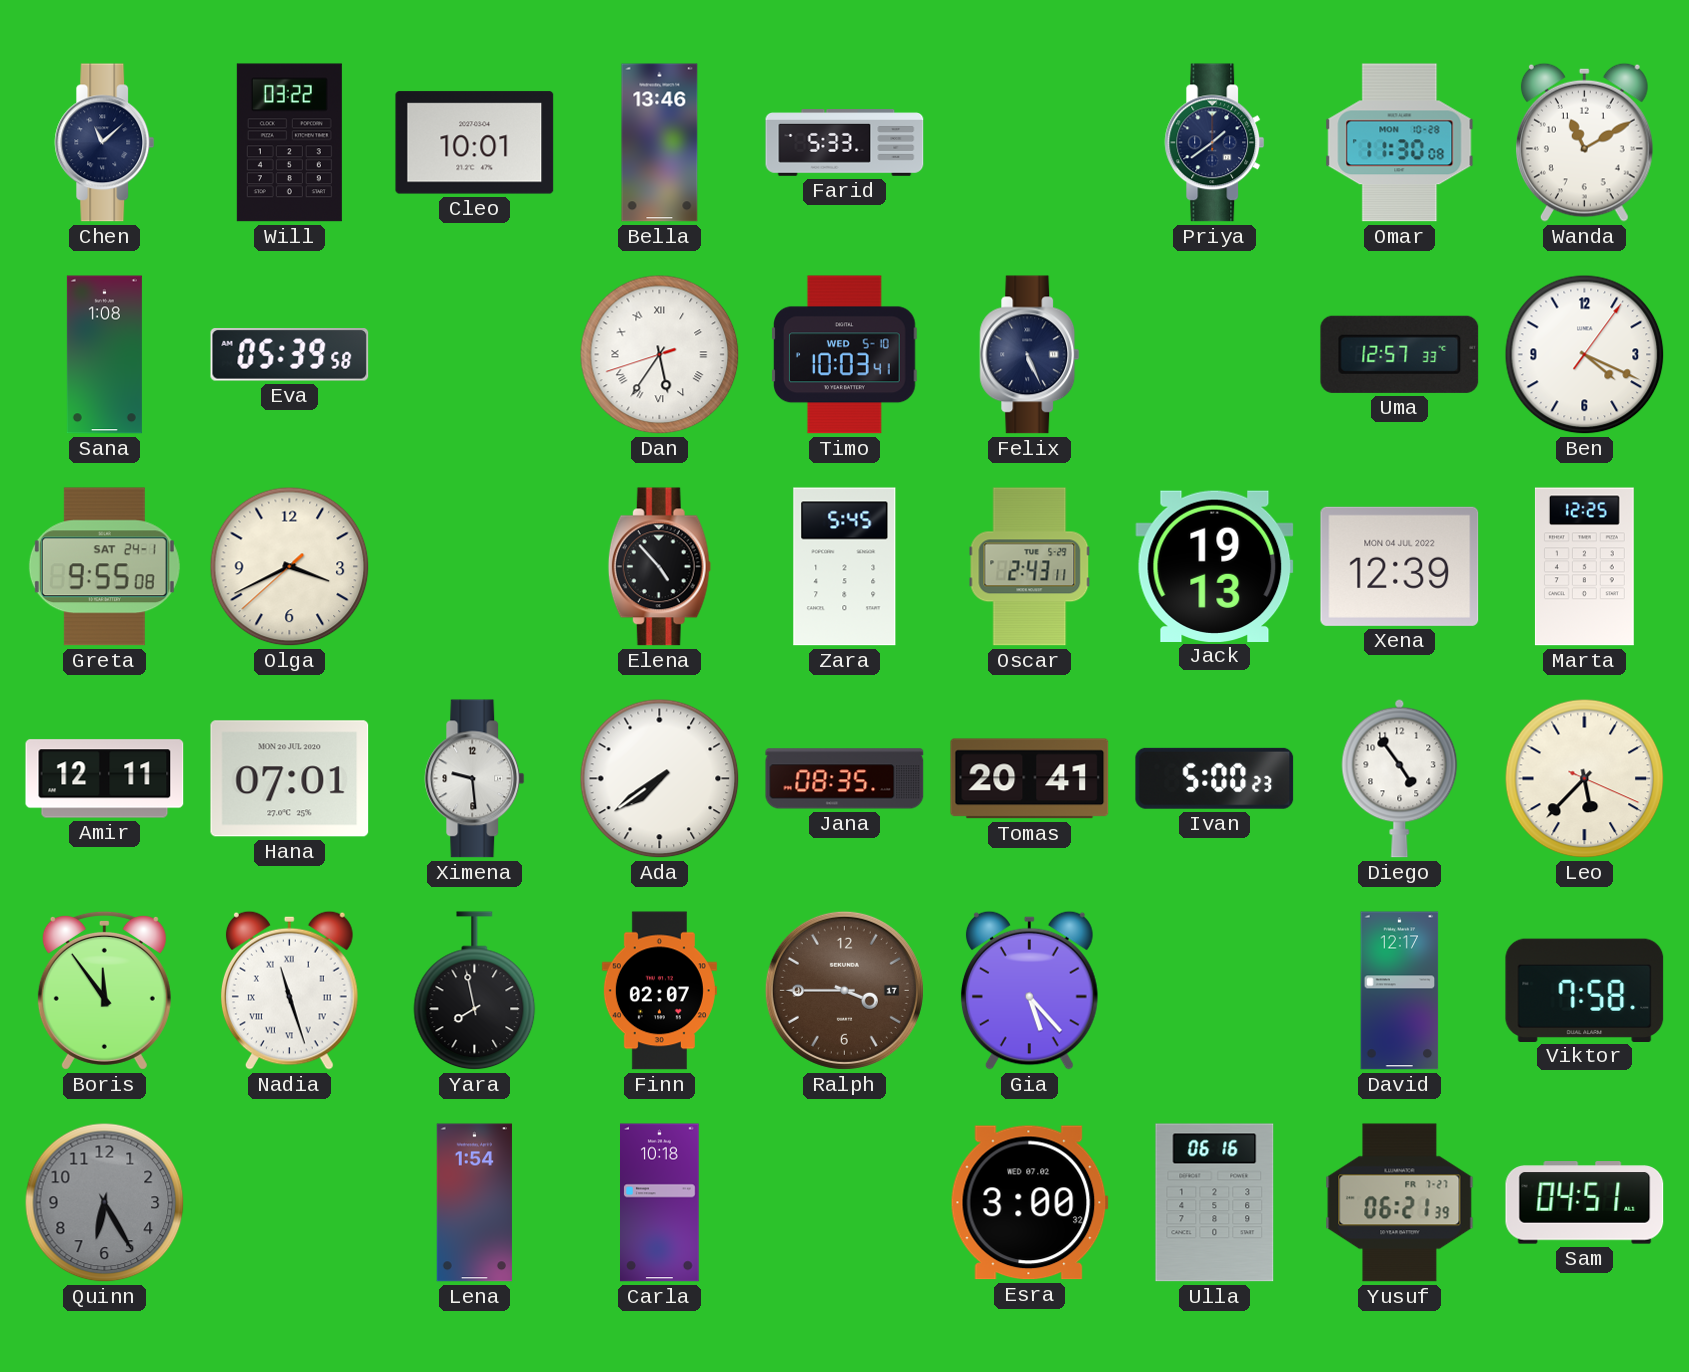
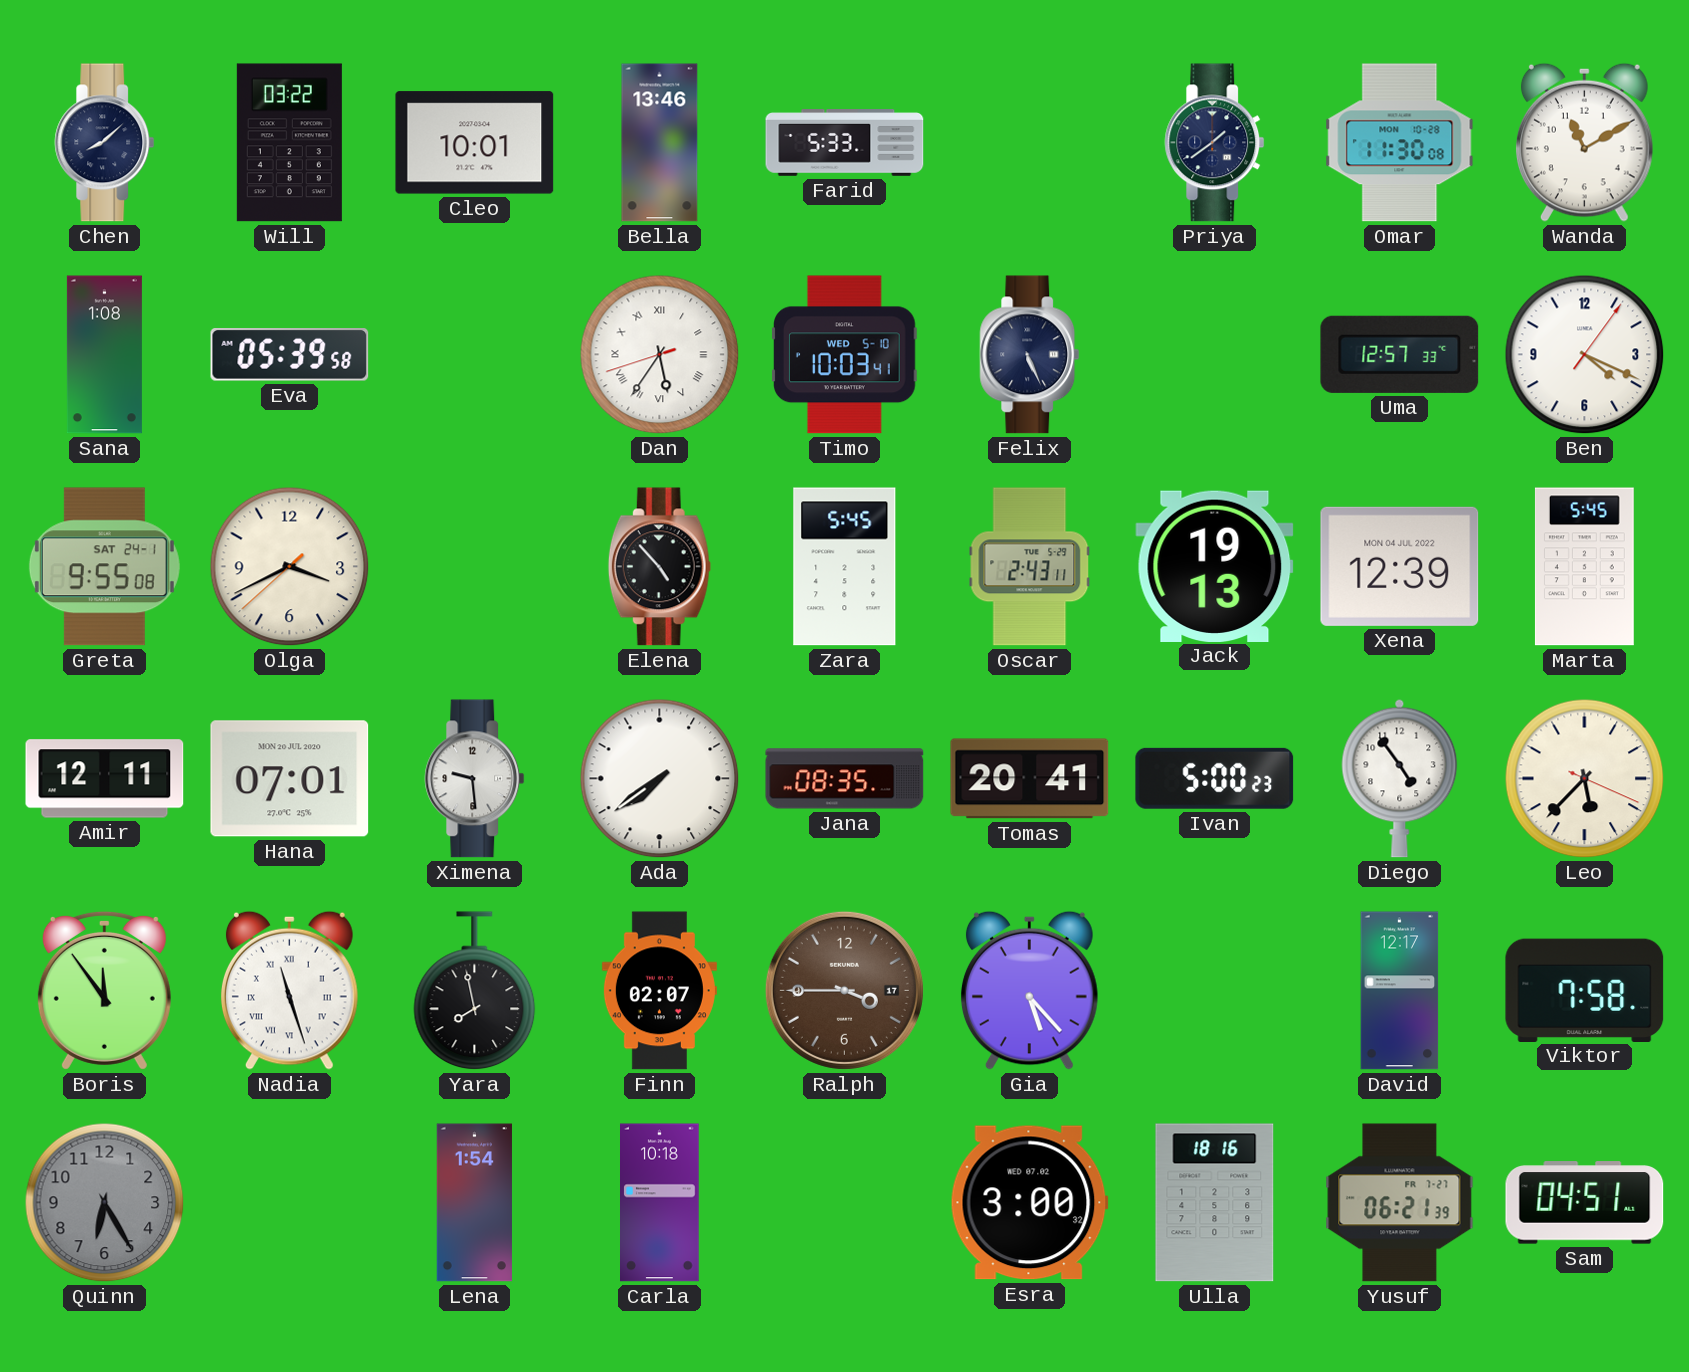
Chen: 11:08 -> 8:08 (105, 143)
Marta: 12:25 -> 5:45 (1584, 567)
Ulla: 06:16 -> 18:16 (1215, 1203)
